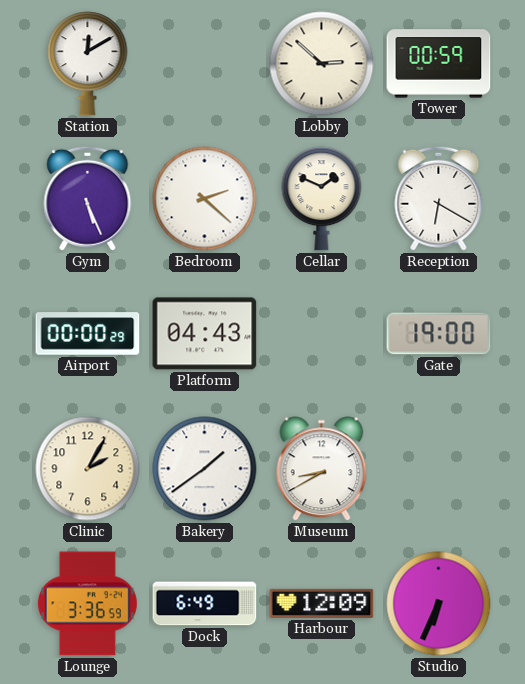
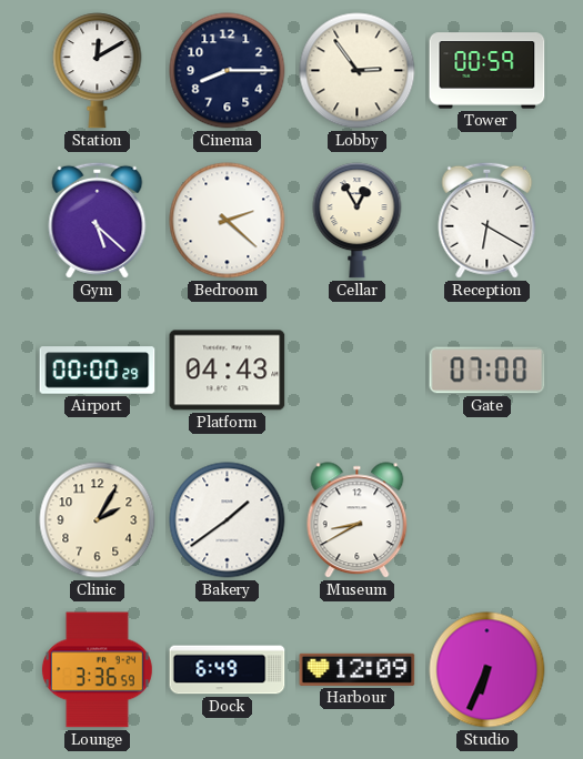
Cinema: none -> 8:15 (228, 71)
Lobby: 2:52 -> 2:54 (358, 71)
Gym: 5:26 -> 5:22 (98, 220)
Cellar: 1:49 -> 12:55 (358, 221)
Gate: 19:00 -> 07:00 (487, 371)
